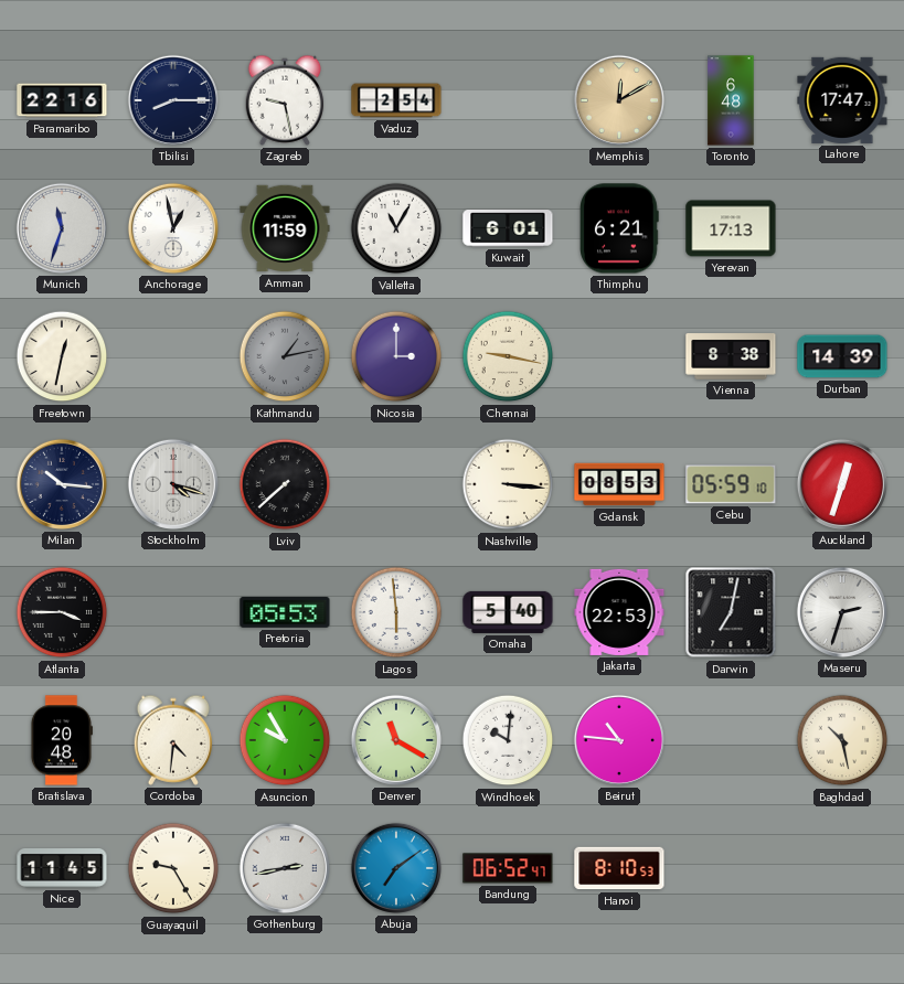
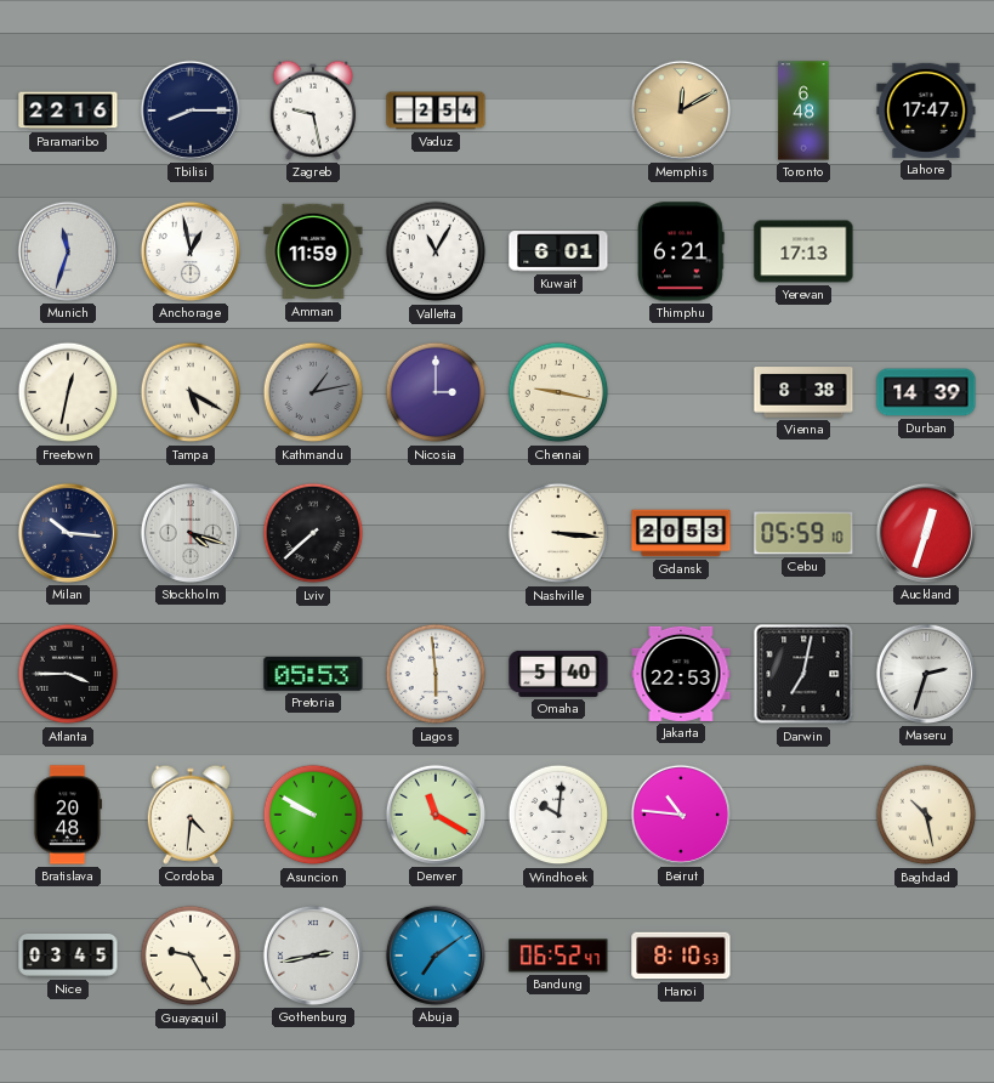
Tampa: none -> 5:20 (191, 392)
Gdansk: 08:53 -> 20:53 (681, 533)
Asuncion: 9:55 -> 9:50 (313, 815)
Nice: 11:45 -> 03:45 (68, 957)
